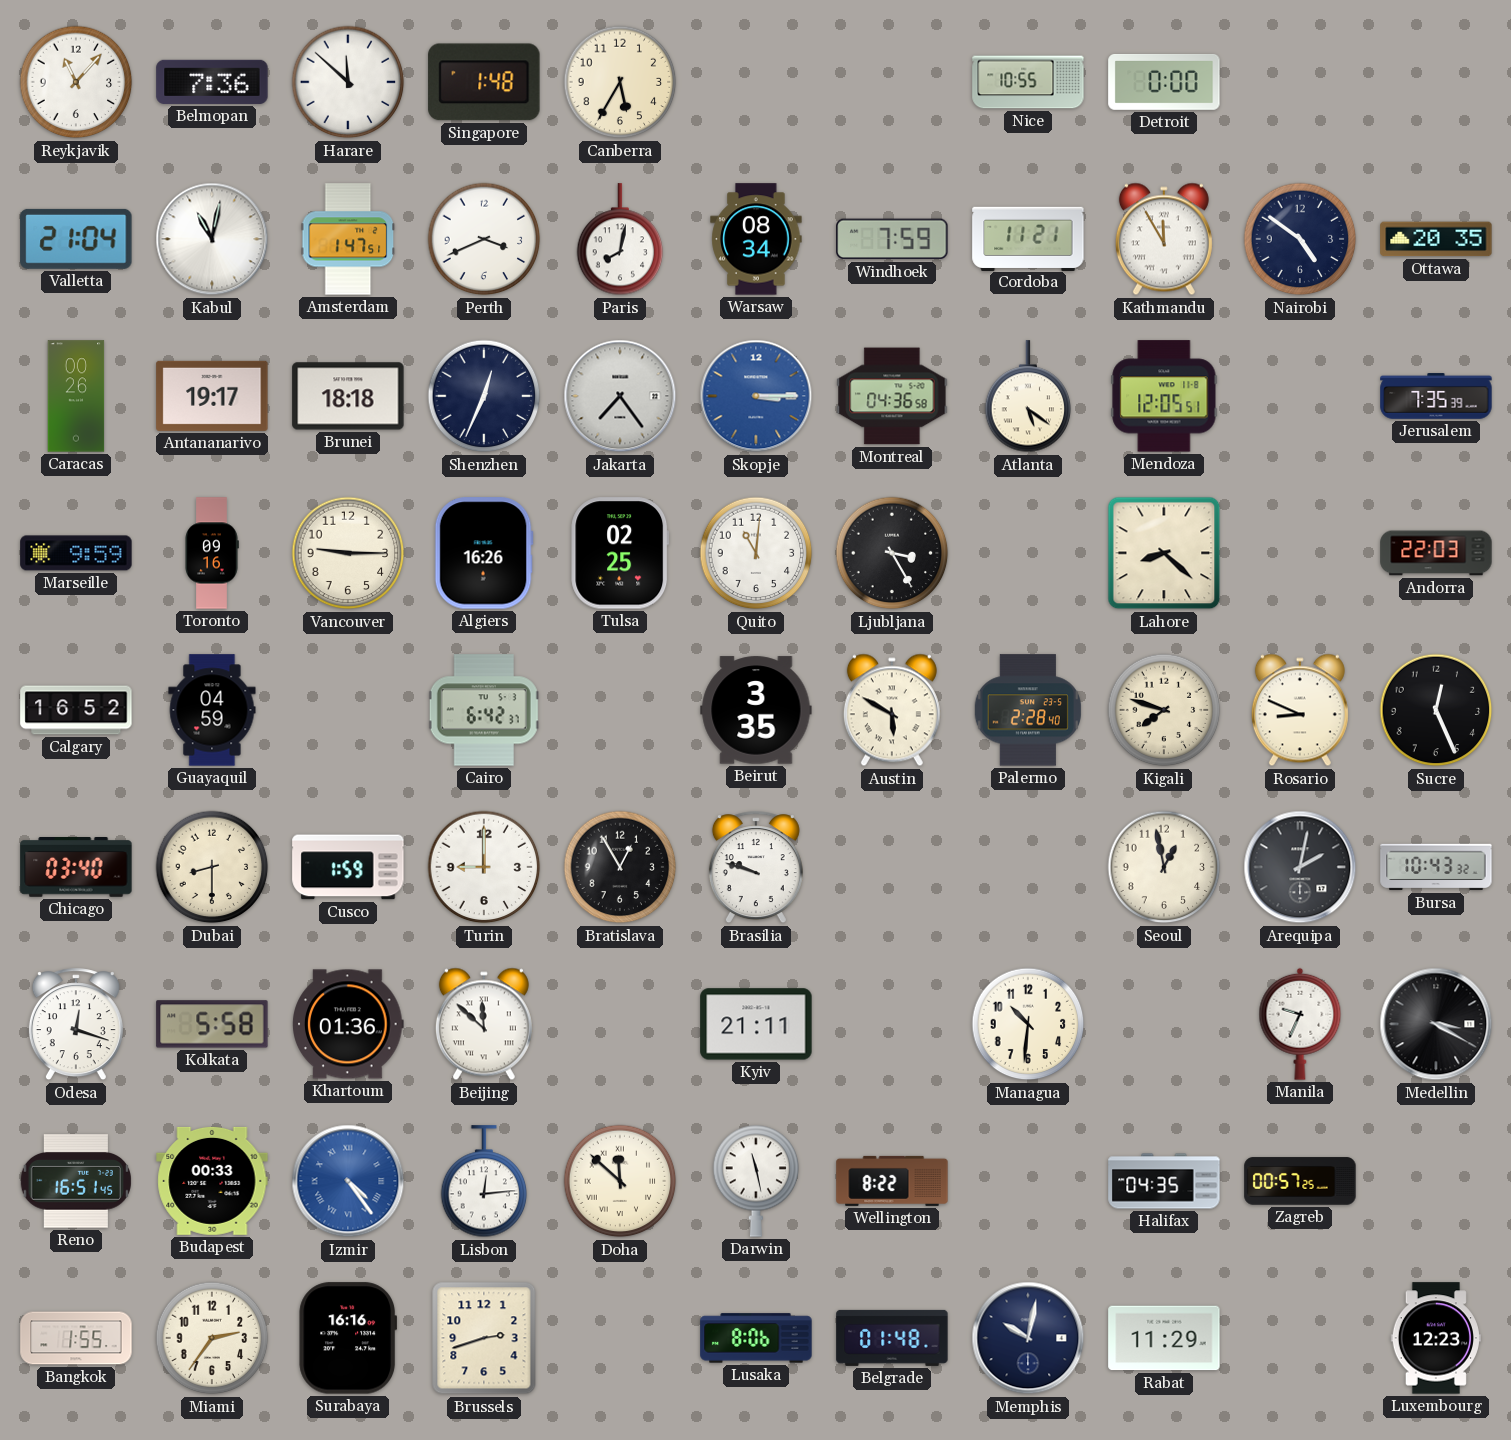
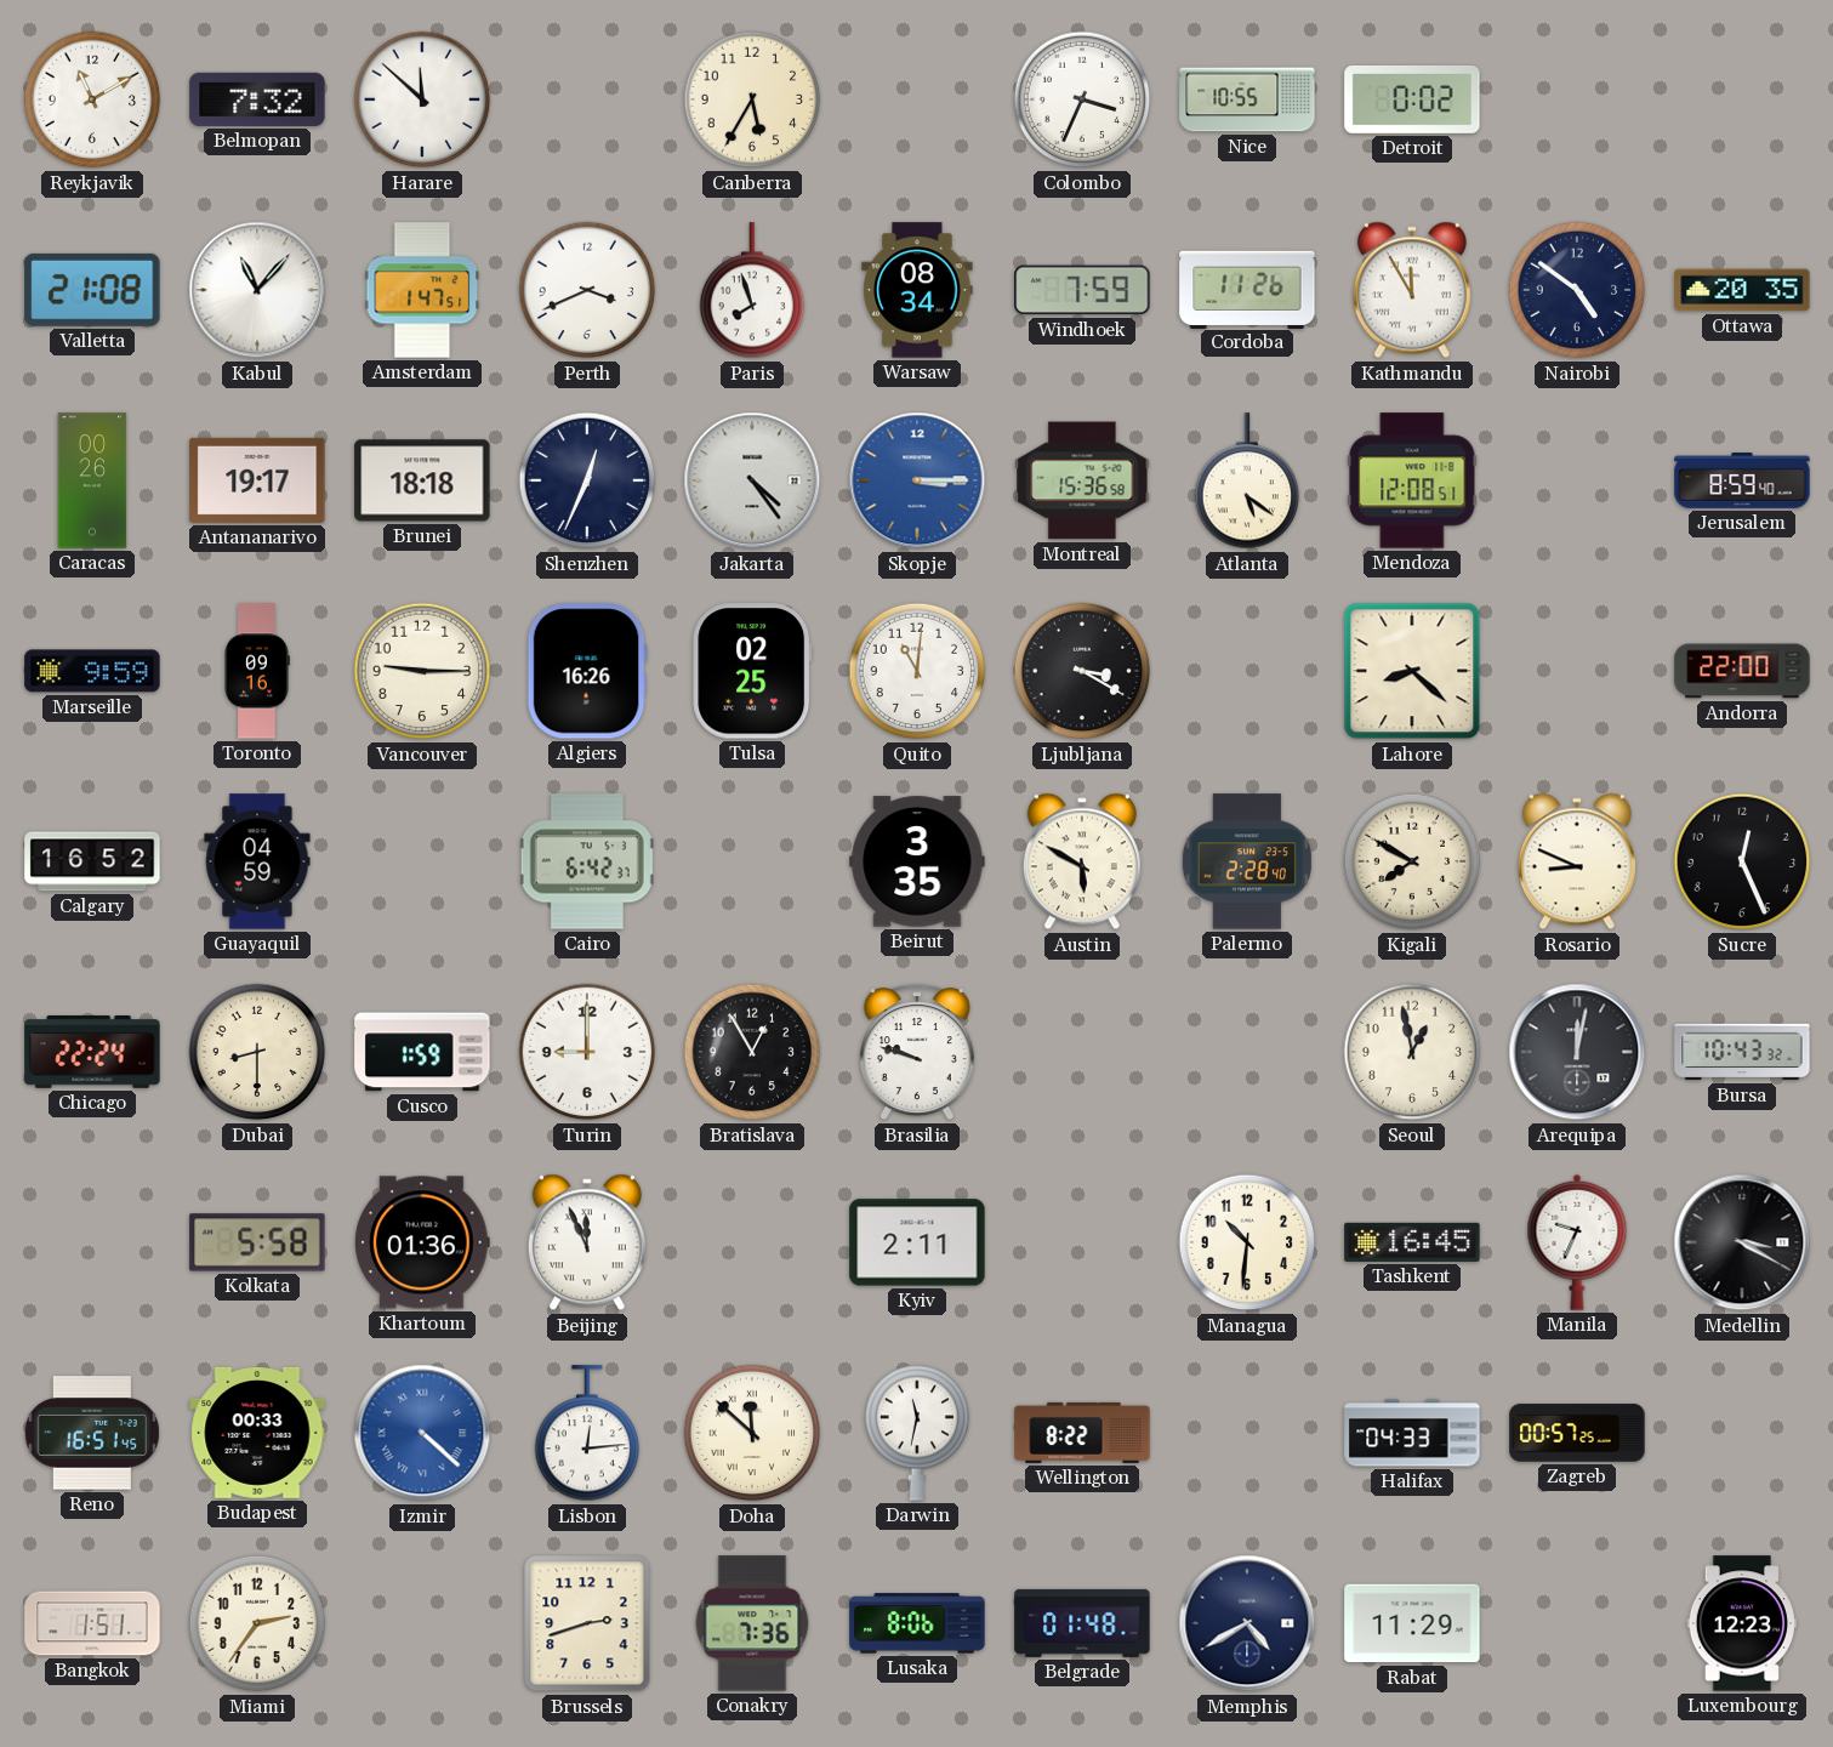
Reykjavik: 11:07 -> 11:10 (92, 99)
Belmopan: 7:36 -> 7:32 (257, 99)
Singapore: 1:48 -> none (484, 82)
Colombo: none -> 3:34 (1082, 99)
Detroit: 0:00 -> 0:02 (1412, 99)
Valletta: 21:04 -> 21:08 (92, 290)
Kabul: 11:02 -> 11:07 (257, 290)
Paris: 8:02 -> 7:57 (752, 291)
Cordoba: 11:21 -> 11:26 (1247, 289)
Jakarta: 7:24 -> 4:24 (752, 480)
Montreal: 04:36 -> 15:36 (1082, 480)
Mendoza: 12:05 -> 12:08 (1412, 480)
Jerusalem: 7:35 -> 8:59 (1742, 480)
Ljubljana: 3:25 -> 3:20 (1082, 671)
Andorra: 22:03 -> 22:00 (1742, 671)
Kigali: 7:48 -> 7:50 (1412, 861)
Chicago: 03:40 -> 22:24 (92, 1053)
Arequipa: 2:02 -> 12:02 (1577, 1052)
Odesa: 12:18 -> none (76, 1025)
Beijing: 11:52 -> 11:56 (587, 1242)
Kyiv: 21:11 -> 2:11 (917, 1242)
Tashkent: none -> 16:45 (1412, 1242)
Izmir: 4:24 -> 4:22 (422, 1433)
Darwin: 11:28 -> 11:32 (917, 1433)
Halifax: 04:35 -> 04:33 (1412, 1433)
Bangkok: 1:55 -> 1:51 (92, 1623)
Surabaya: 16:16 -> none (347, 1338)
Conakry: none -> 7:36 (752, 1623)
Memphis: 10:02 -> 4:40 (1247, 1623)
